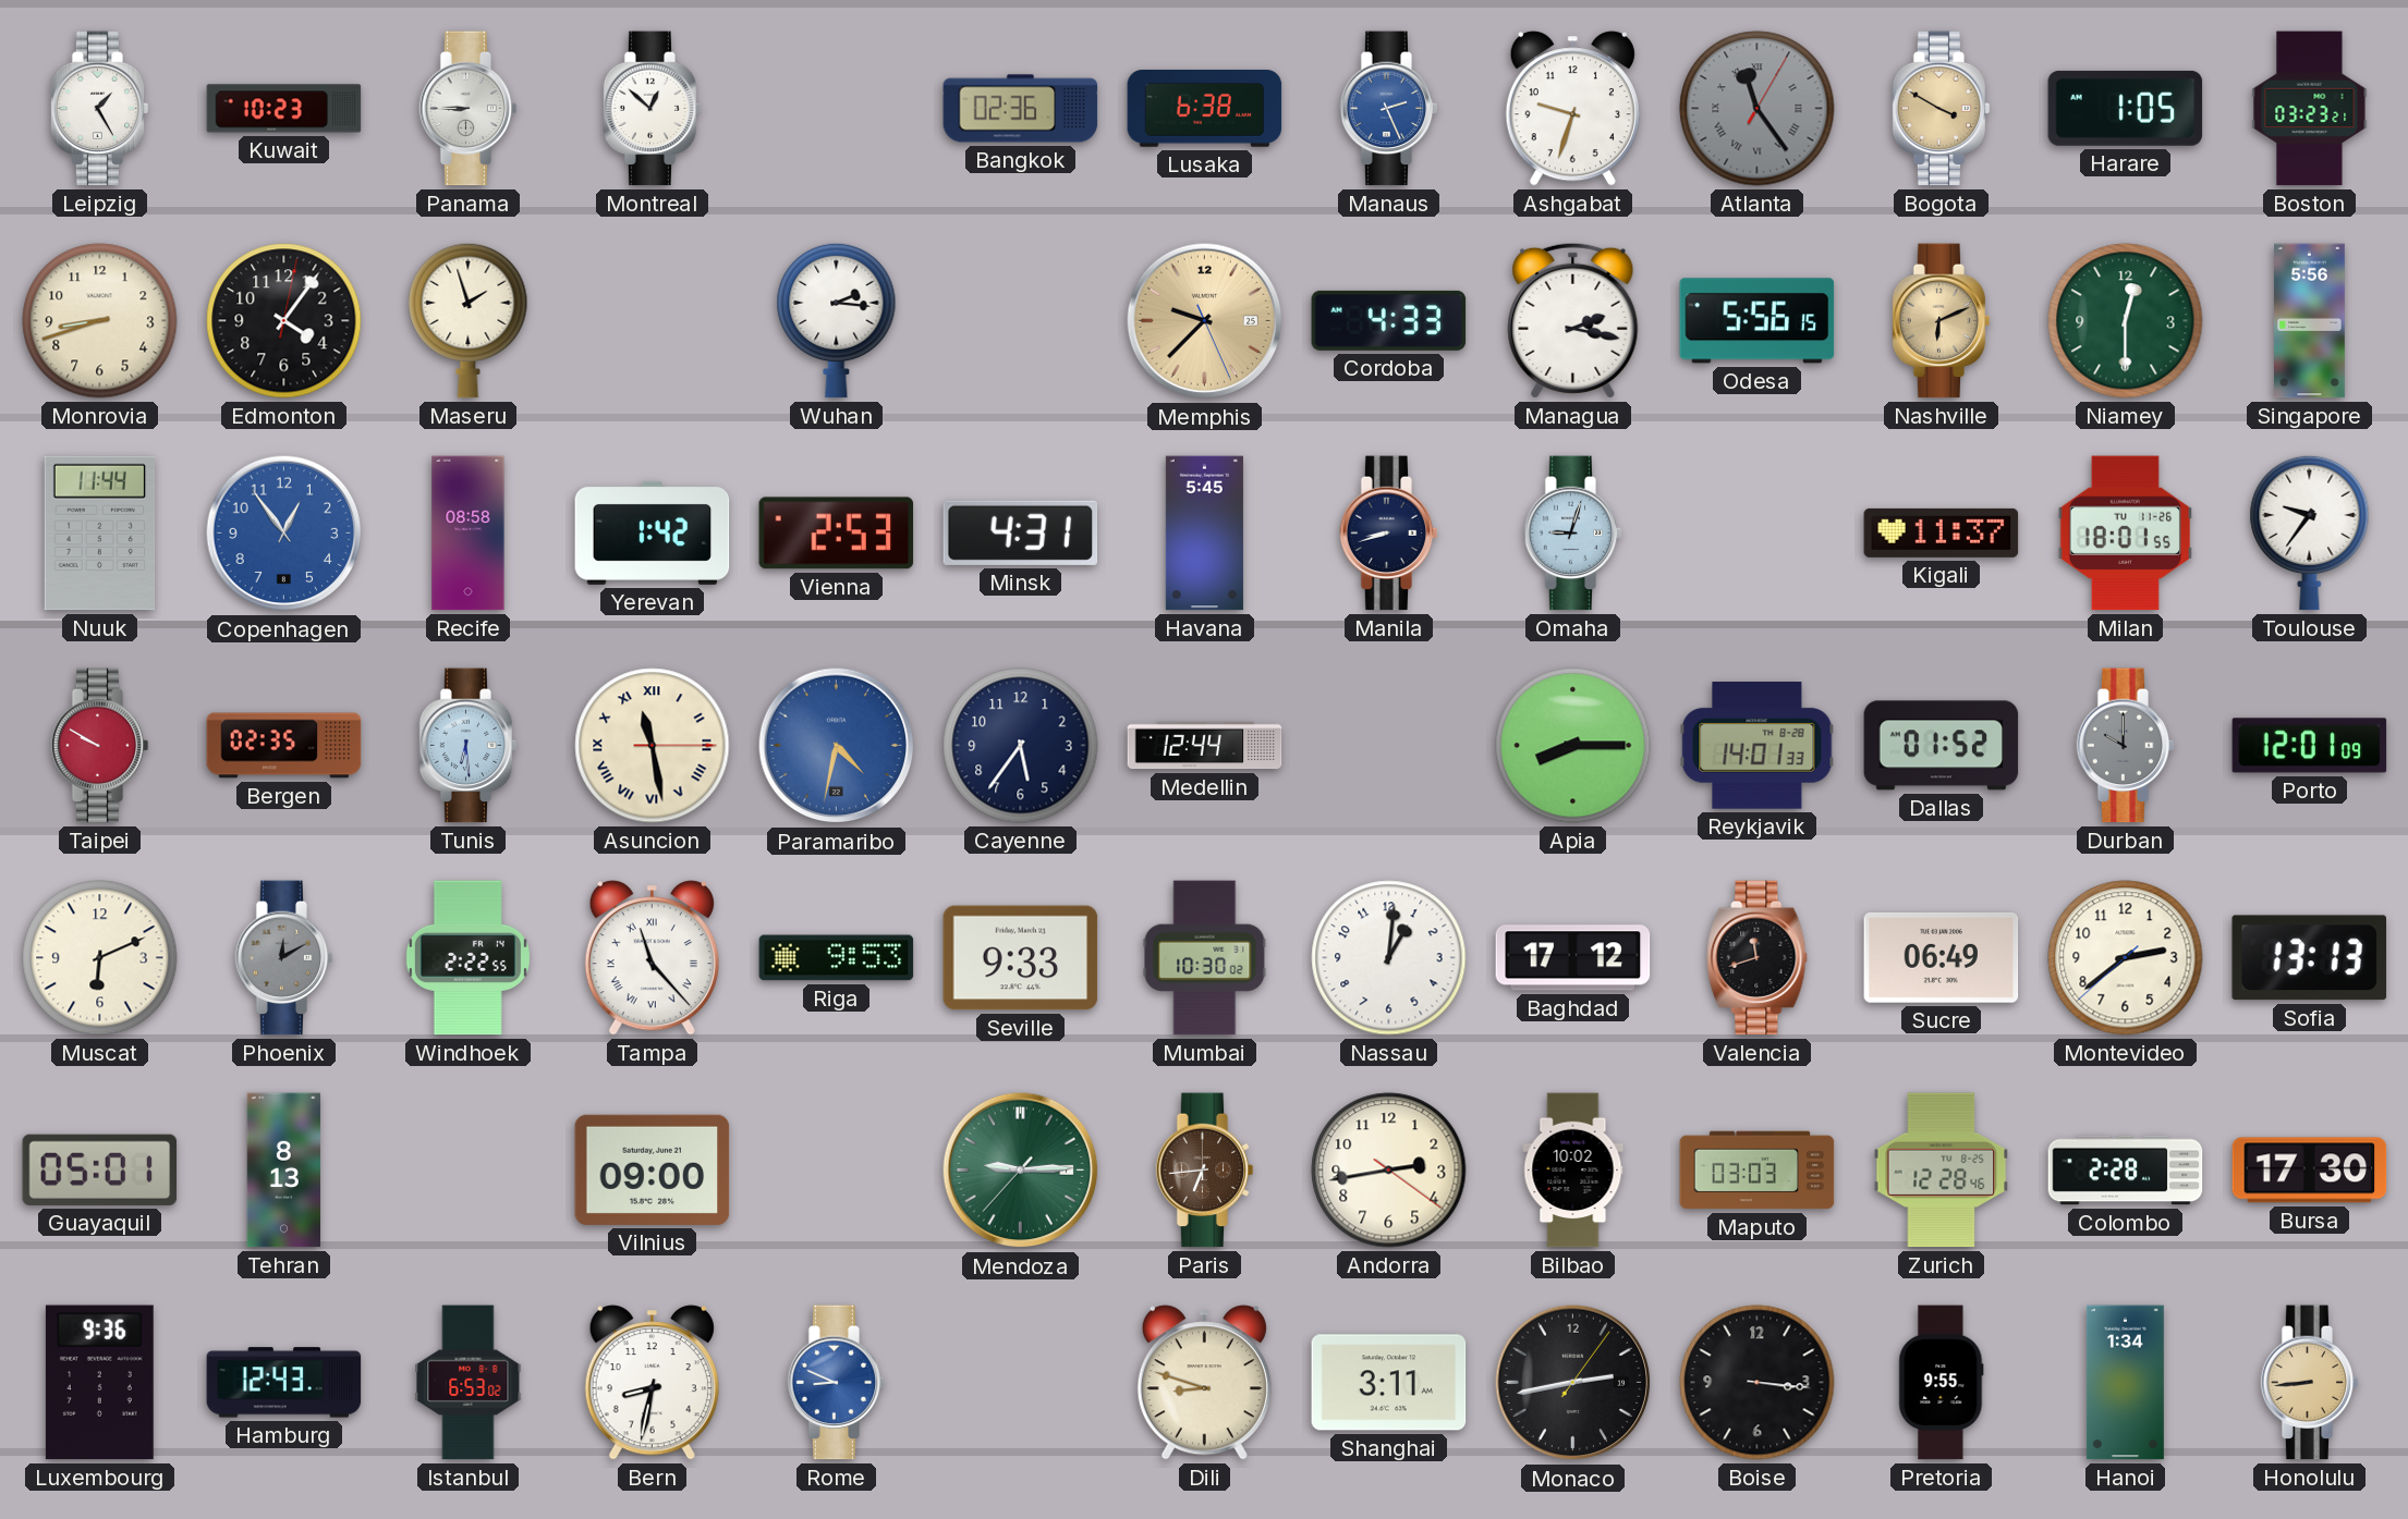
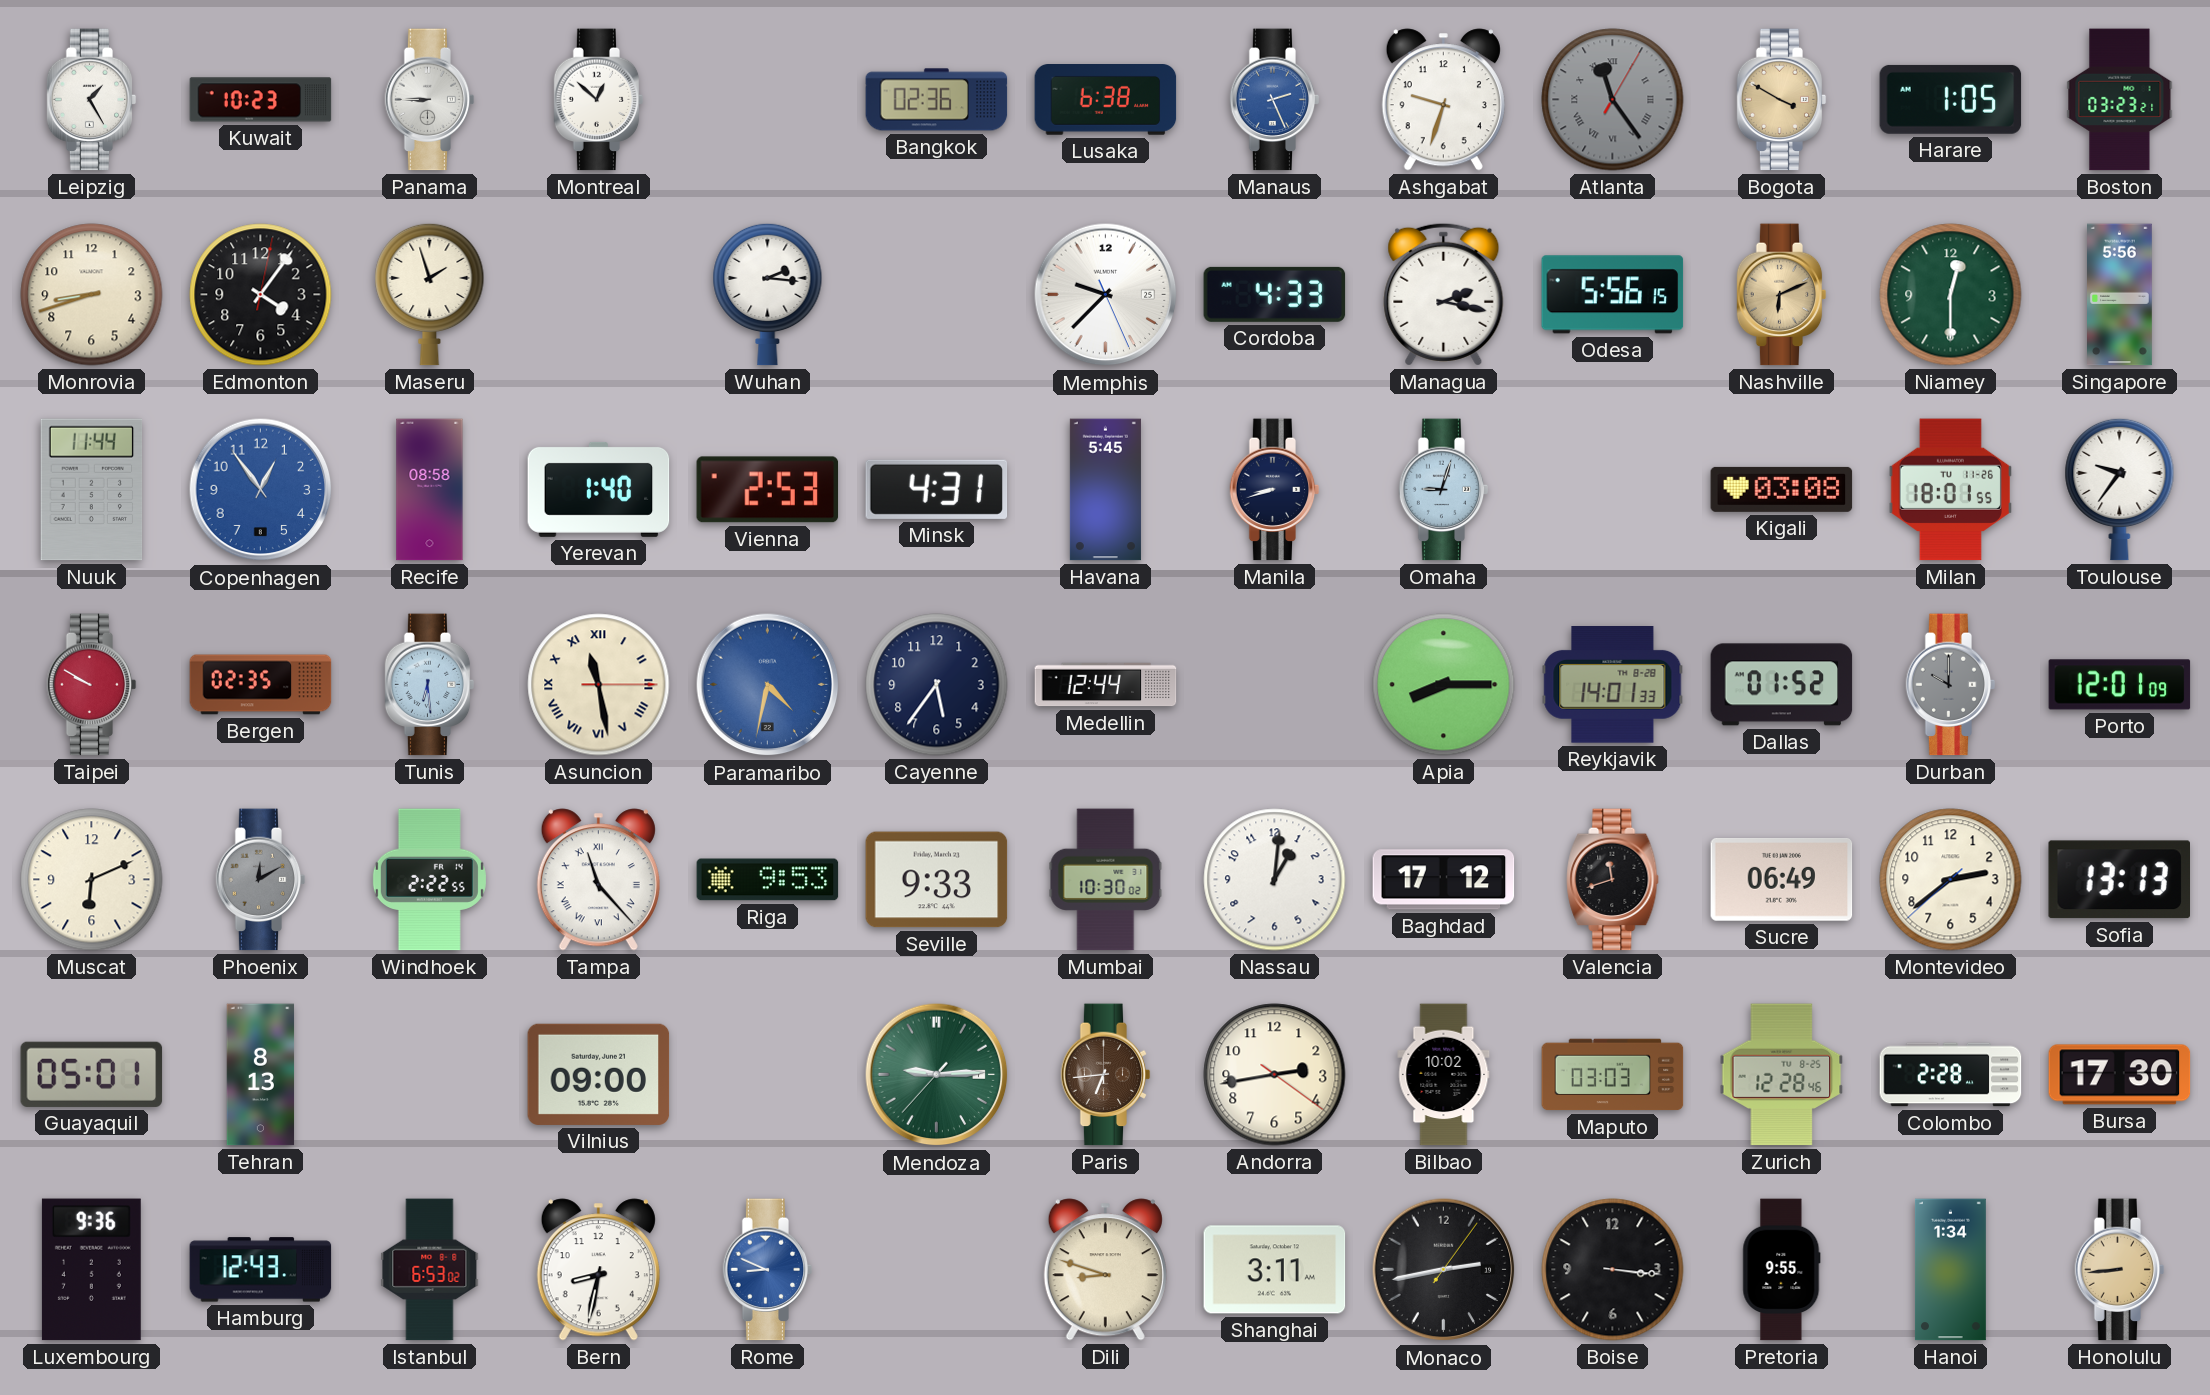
Memphis dial: champagne -> white (1106, 295)
Yerevan: 1:42 -> 1:40 (599, 489)
Kigali: 11:37 -> 03:08 (1782, 489)
